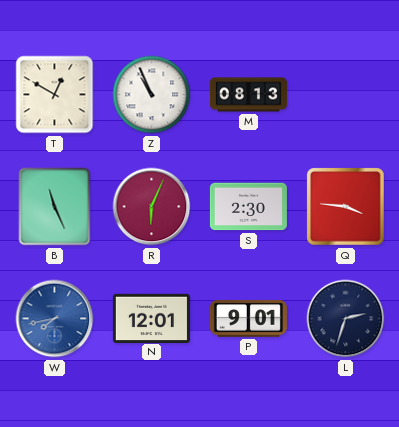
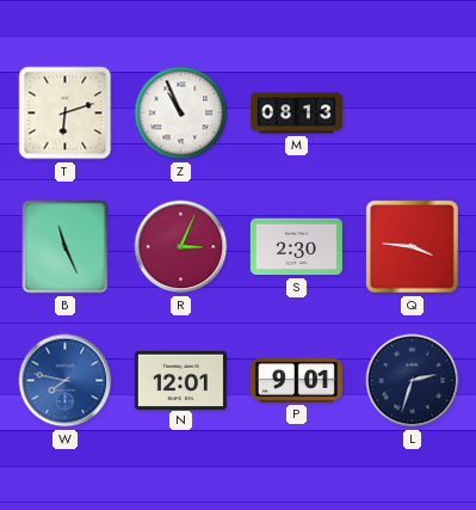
T: 12:50 -> 6:12 (66, 113)
R: 6:04 -> 3:04 (181, 247)
W: 7:43 -> 7:47 (66, 381)
